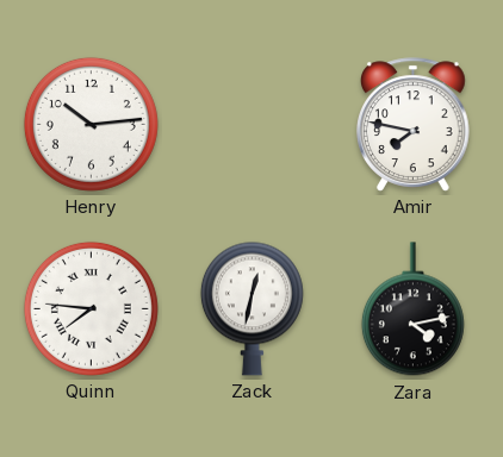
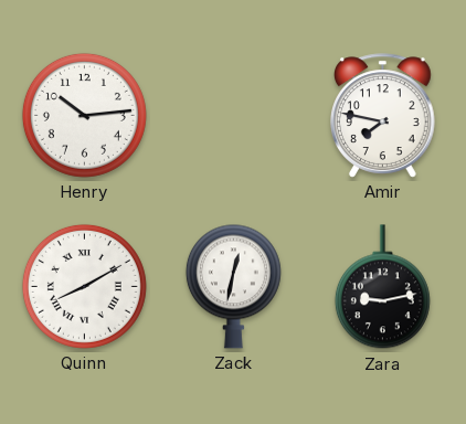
Quinn: 7:46 -> 8:10 (84, 286)
Zara: 4:13 -> 9:13 (382, 287)
